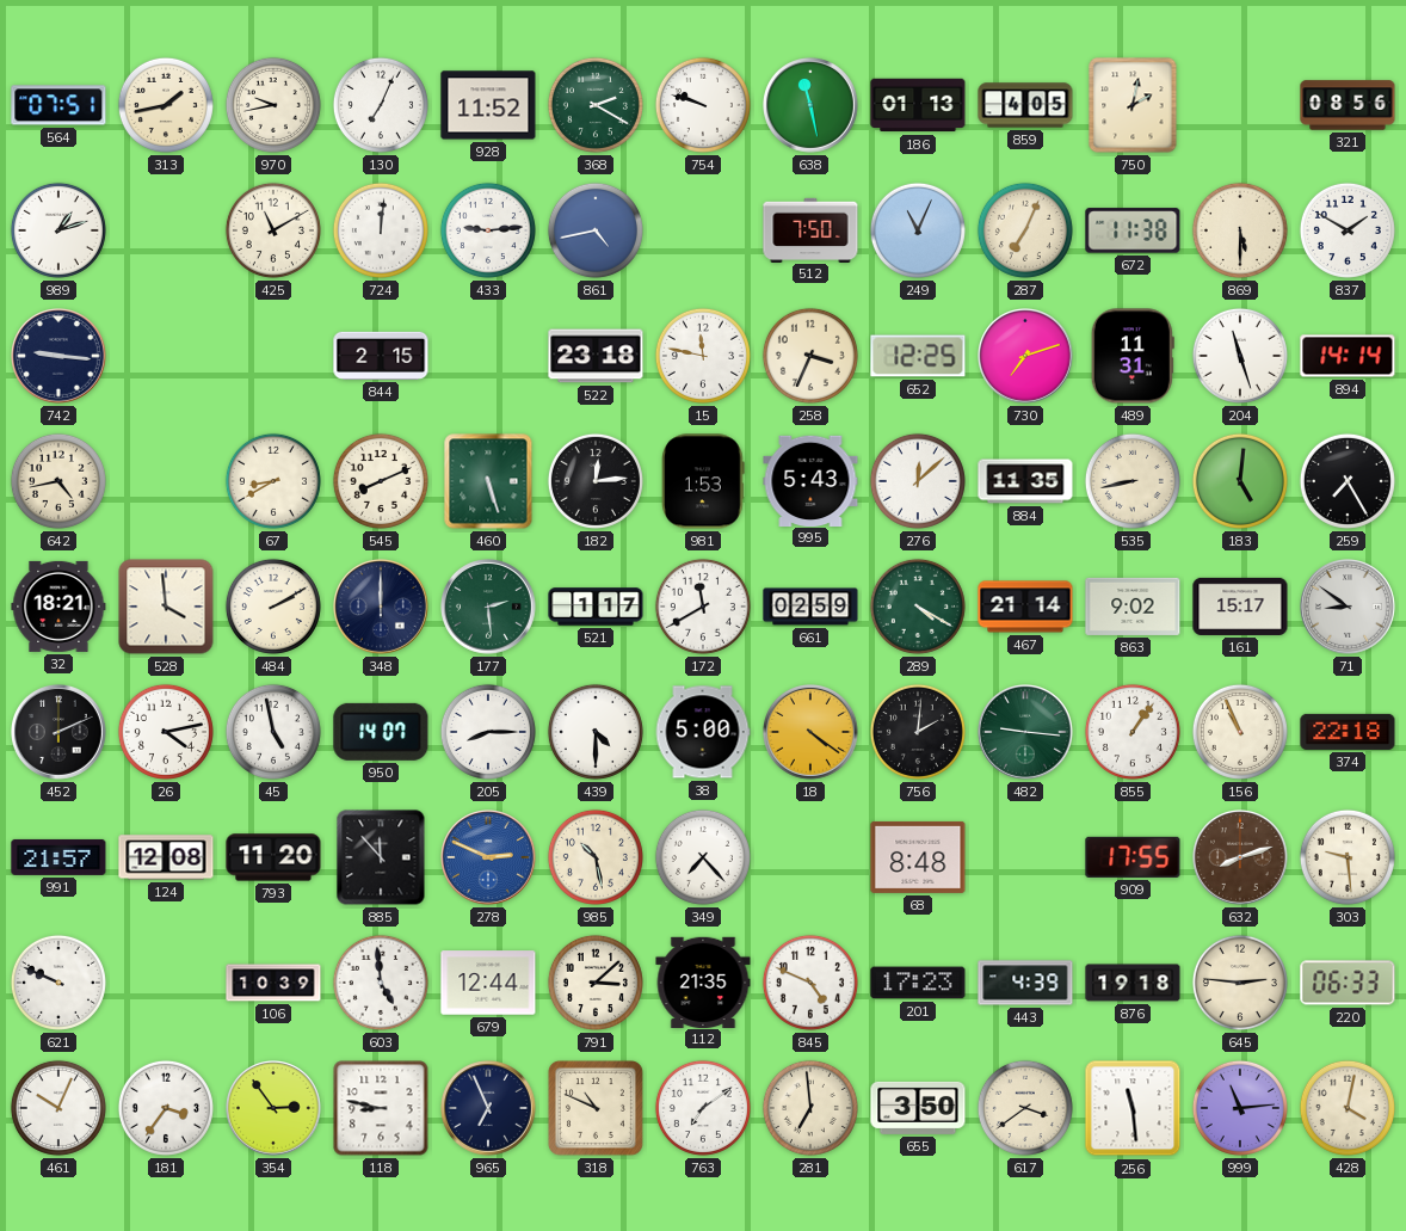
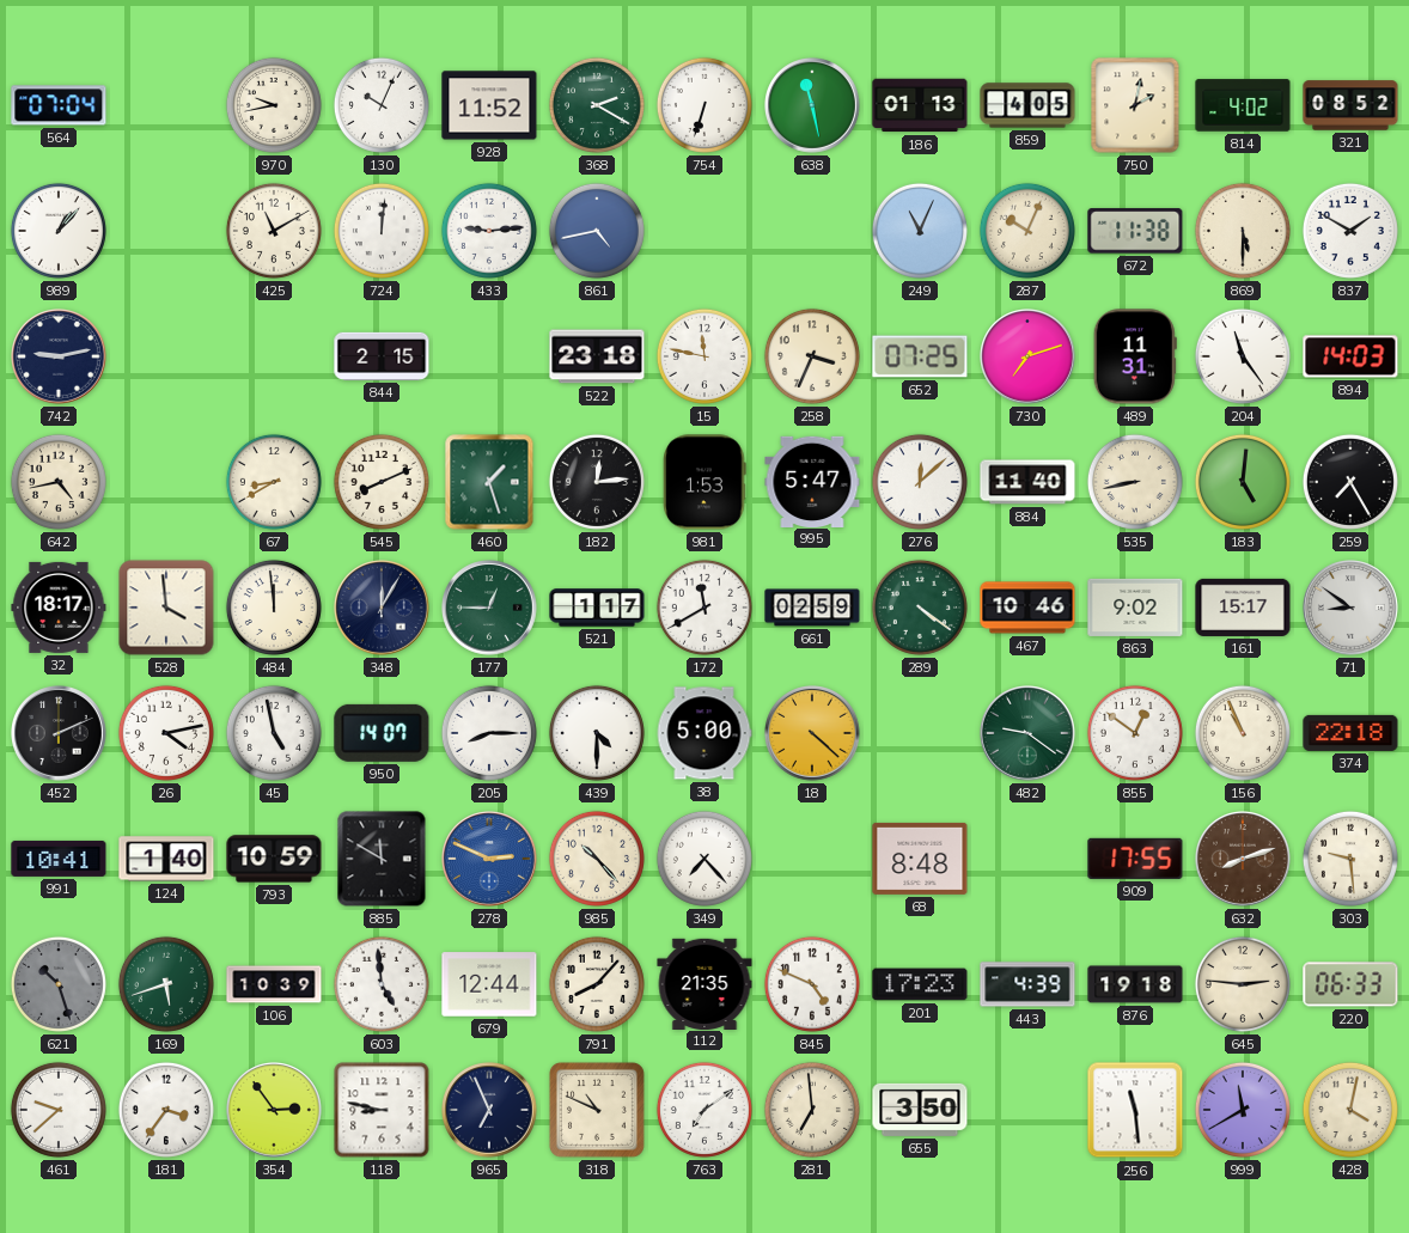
564: 07:51 -> 07:04 (59, 105)
313: 1:43 -> none (166, 105)
130: 7:04 -> 10:04 (382, 105)
754: 9:48 -> 6:33 (704, 105)
814: none -> 4:02 (1243, 105)
321: 08:56 -> 08:52 (1350, 105)
989: 1:12 -> 1:07 (59, 231)
512: 7:50 -> none (810, 229)
287: 7:04 -> 10:04 (1027, 231)
742: 9:16 -> 9:13 (60, 358)
652: 12:25 -> 07:25 (920, 356)
204: 11:27 -> 11:24 (1243, 356)
894: 14:14 -> 14:03 (1350, 356)
460: 5:27 -> 1:27 (489, 482)
995: 5:43 -> 5:47 (812, 481)
884: 11:35 -> 11:40 (1027, 482)
32: 18:21 -> 18:17 (59, 608)
484: 2:10 -> 11:59 (274, 608)
348: 12:00 -> 12:05 (383, 609)
177: 2:29 -> 12:45 (490, 609)
289: 4:20 -> 4:21 (920, 608)
467: 21:14 -> 10:46 (1027, 608)
18: 4:21 -> 4:22 (813, 734)
756: 2:01 -> none (918, 732)
482: 9:16 -> 9:21 (1029, 734)
855: 1:06 -> 12:51 (1135, 733)
991: 21:57 -> 10:41 (59, 859)
124: 12:08 -> 1:40 (166, 859)
793: 11:20 -> 10:59 (274, 859)
885: 11:53 -> 11:50 (382, 859)
985: 10:28 -> 10:23 (597, 859)
621: 9:49 -> 10:27 (59, 984)
621 dial: white -> grey (59, 984)
169: none -> 5:42 (166, 984)
791: 3:08 -> 8:07 (597, 984)
461: 10:04 -> 9:38 (59, 1110)
617: 3:39 -> none (1025, 1108)
999: 11:14 -> 11:40 (1243, 1110)
